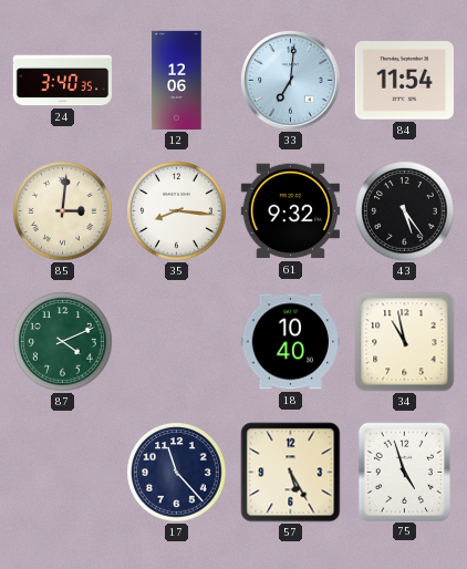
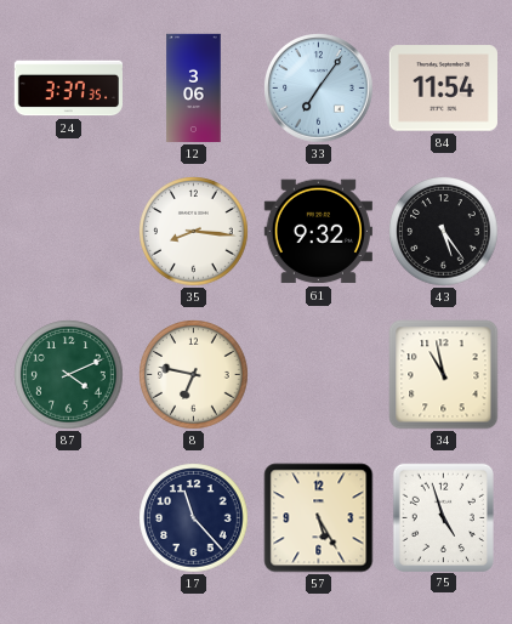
24: 3:40 -> 3:37 (68, 89)
12: 12:06 -> 3:06 (194, 89)
33: 7:01 -> 7:06 (319, 89)
85: 3:01 -> none (63, 211)
8: none -> 6:47 (194, 375)
18: 10:40 -> none (290, 342)
